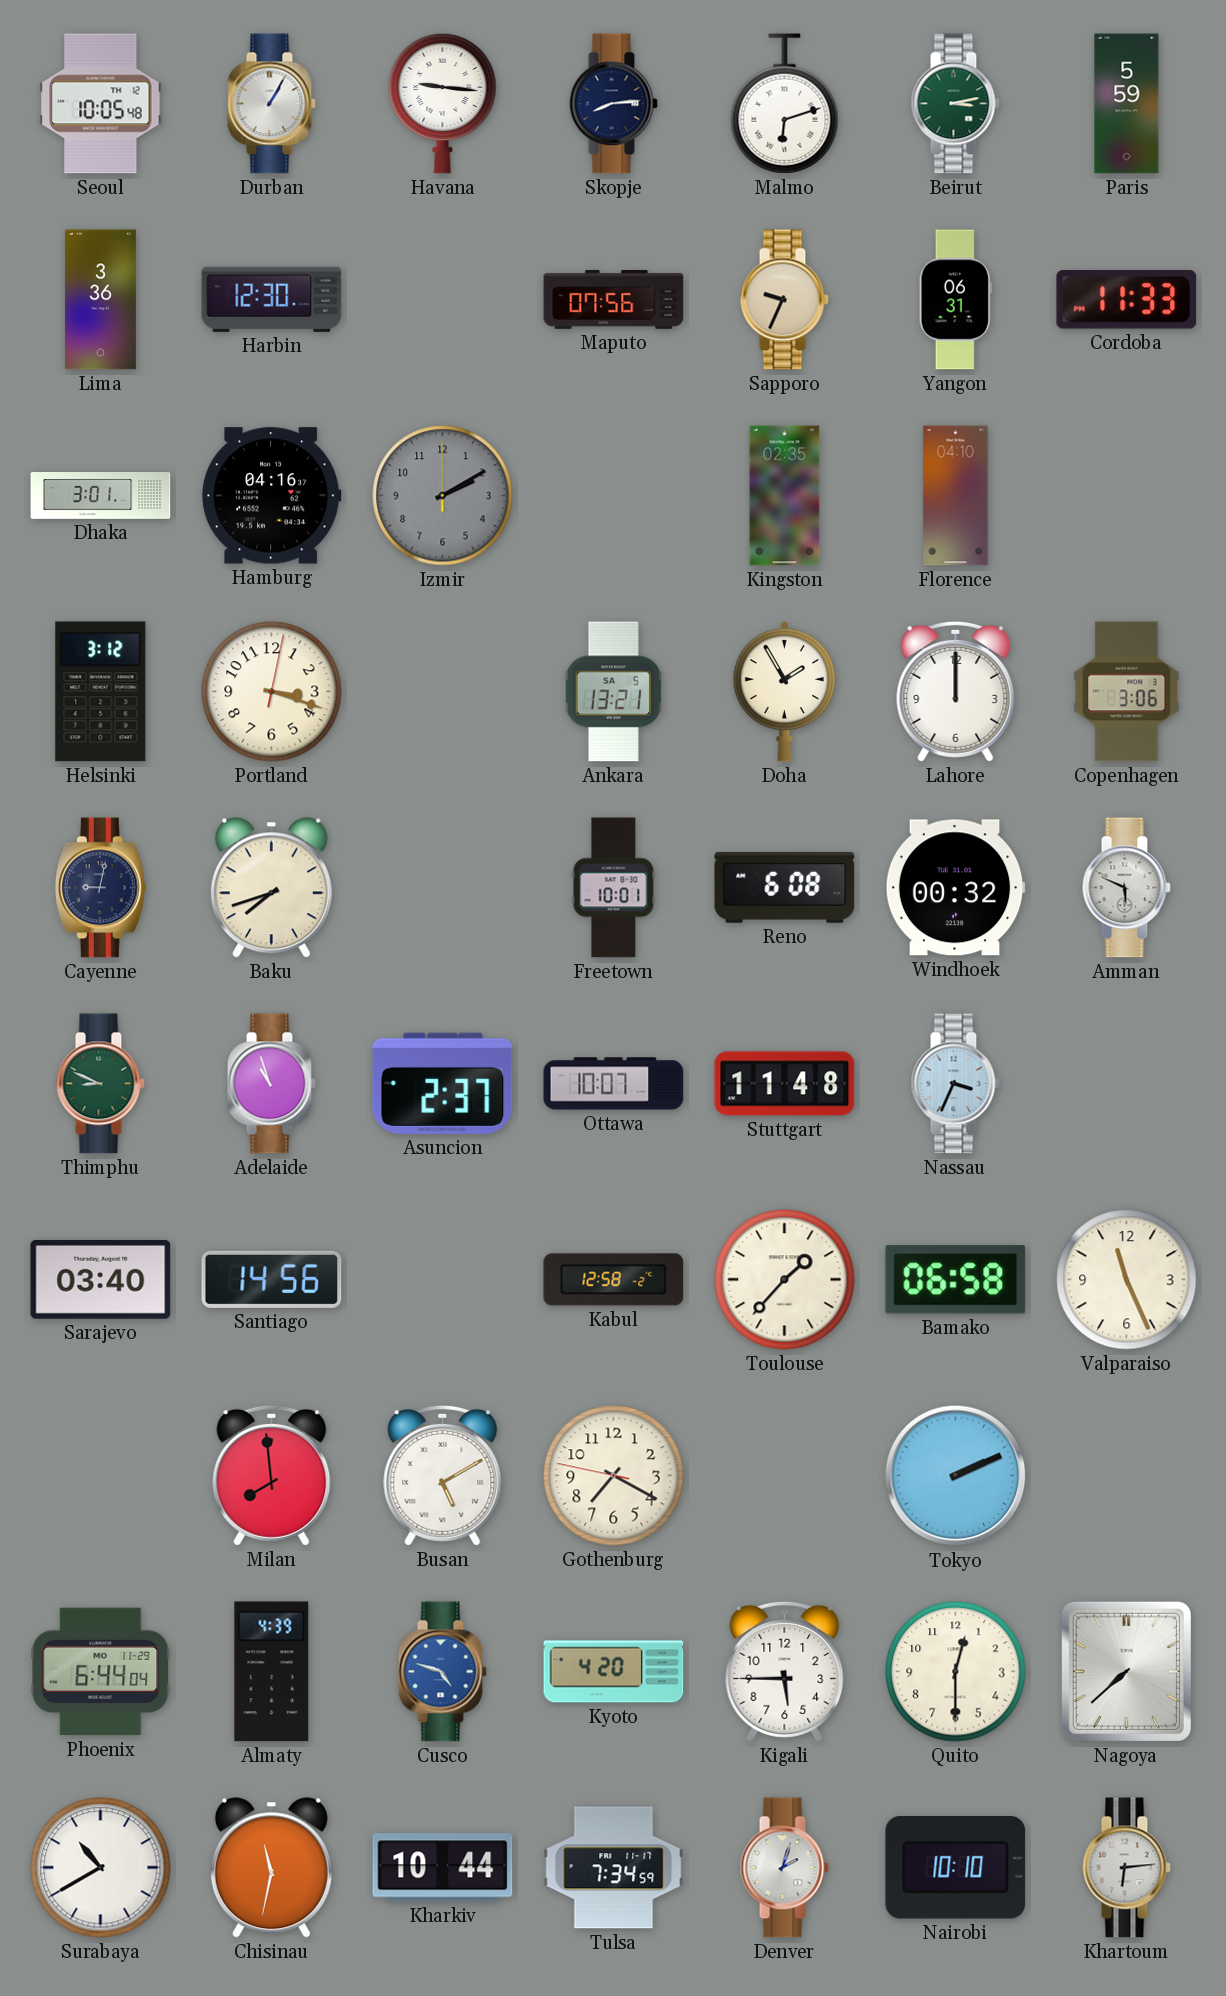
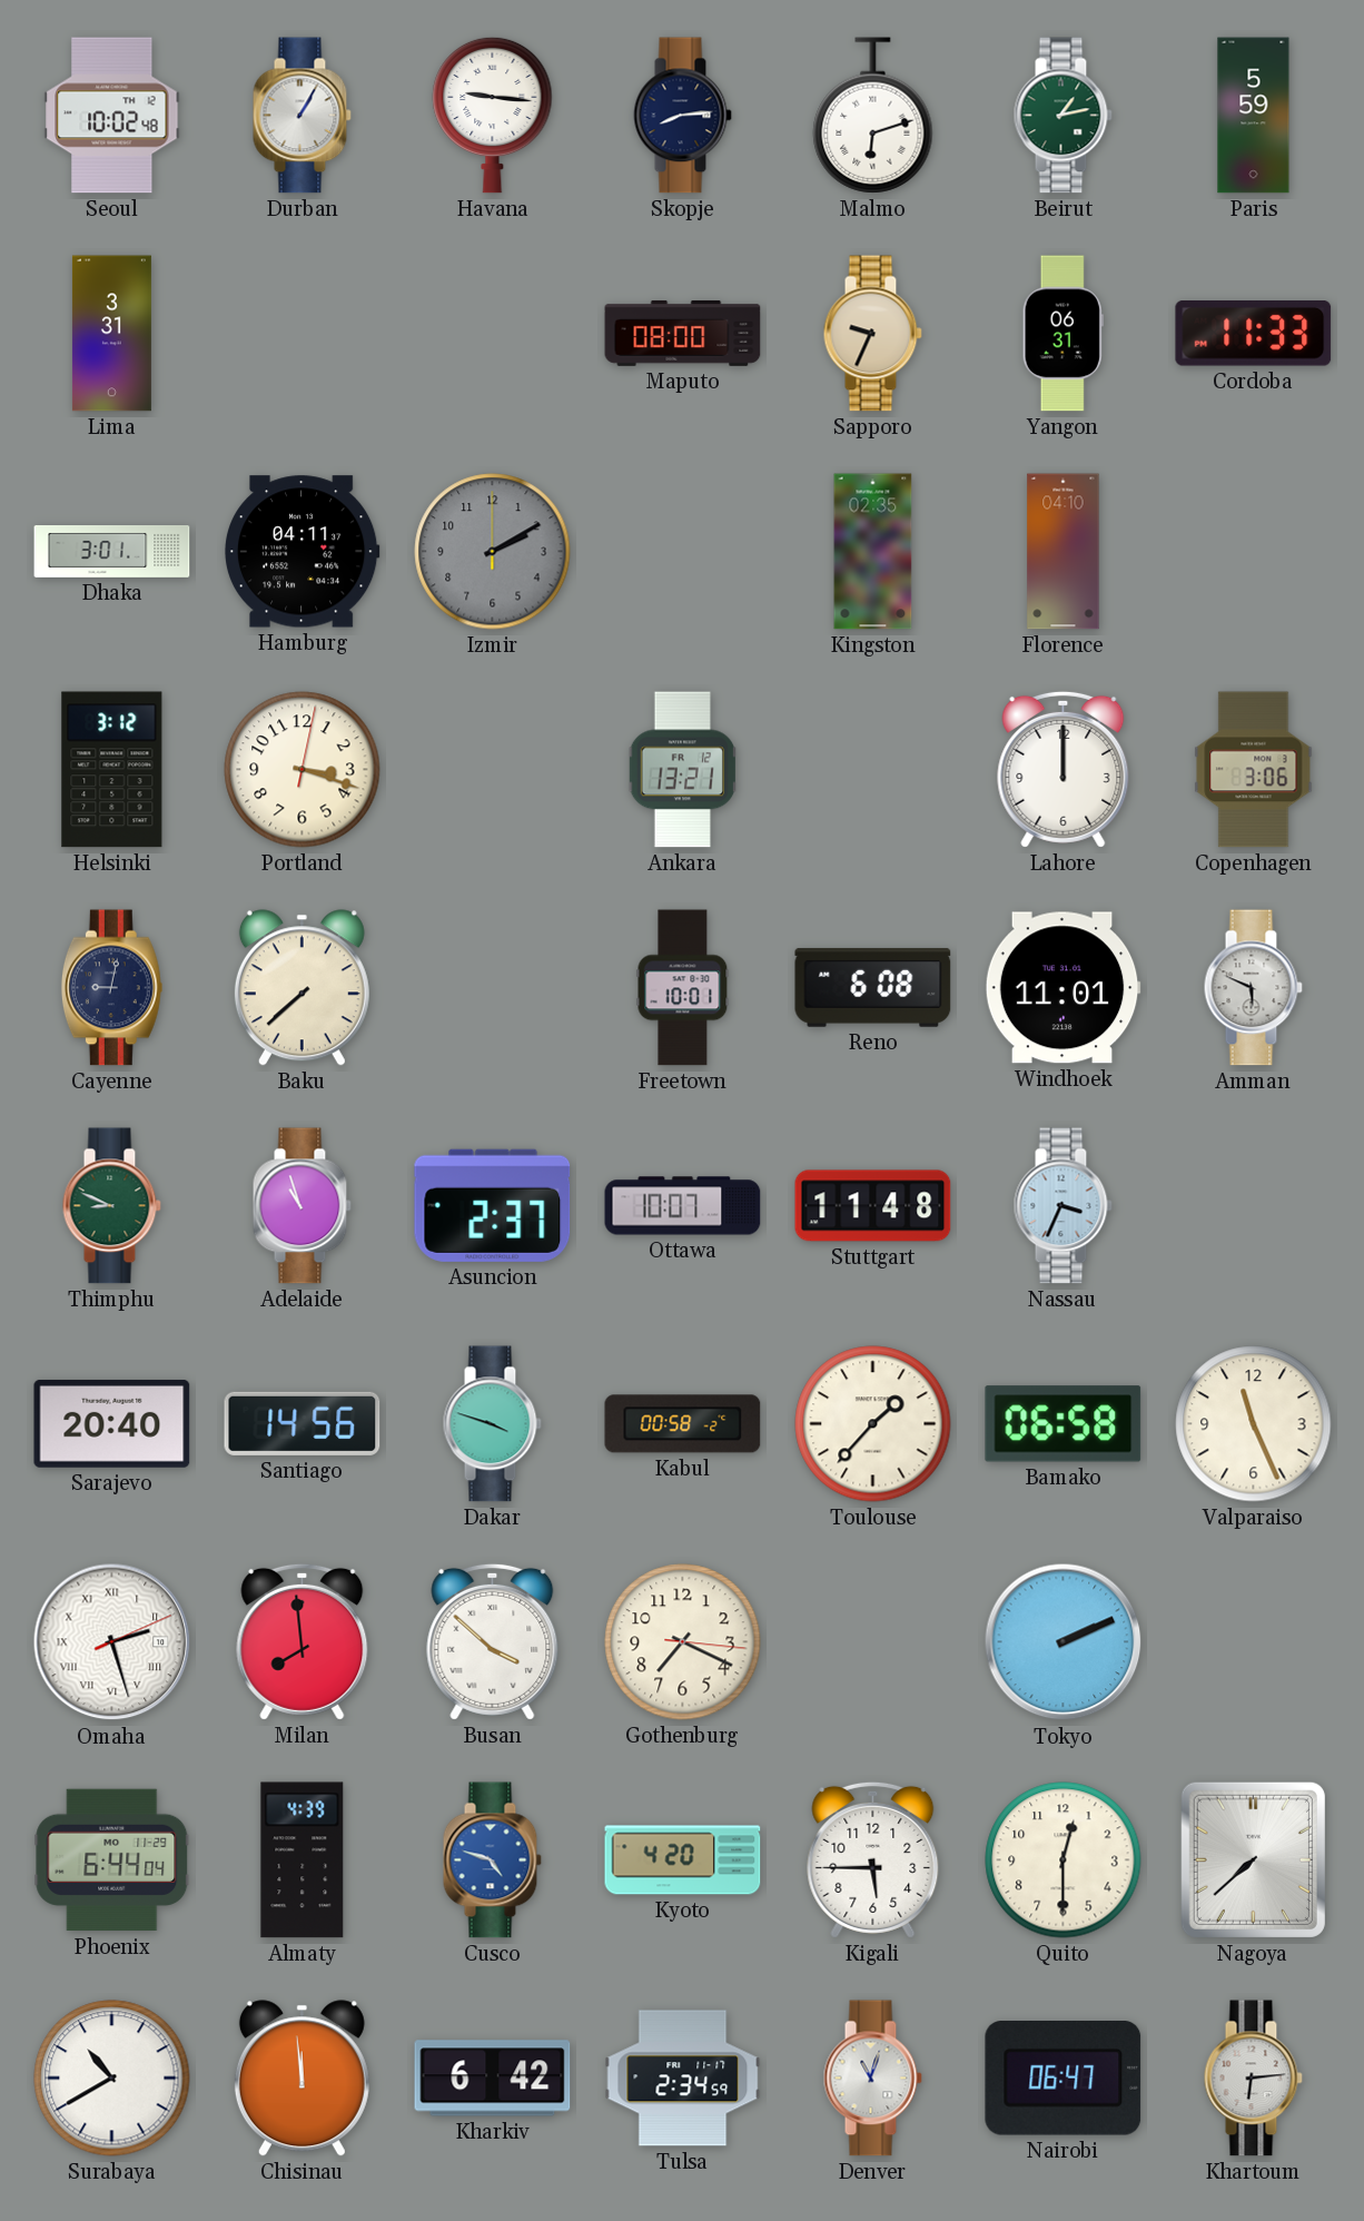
Seoul: 10:05 -> 10:02 (112, 116)
Beirut: 3:13 -> 1:13 (1062, 116)
Lima: 3:36 -> 3:31 (111, 334)
Harbin: 12:30 -> none (272, 299)
Maputo: 07:56 -> 08:00 (683, 333)
Hamburg: 04:16 -> 04:11 (303, 552)
Ankara date: SA 5 -> FR 12 (682, 770)
Doha: 1:55 -> none (784, 691)
Baku: 7:42 -> 7:38 (302, 988)
Windhoek: 00:32 -> 11:01 (1062, 988)
Sarajevo: 03:40 -> 20:40 (112, 1423)
Dakar: none -> 3:48 (492, 1424)
Kabul: 12:58 -> 00:58 (683, 1424)
Omaha: none -> 2:27 (112, 1642)
Busan: 5:10 -> 3:52 (493, 1641)
Gothenburg: 7:19:47 -> 7:19:16 (683, 1642)
Chisinau: 11:32 -> 11:59 (302, 2079)
Kharkiv: 10:44 -> 6:42 (493, 2079)
Tulsa: 7:34 -> 2:34 (683, 2079)
Denver: 2:03 -> 11:03 (872, 2079)
Nairobi: 10:10 -> 06:47 (1064, 2079)
